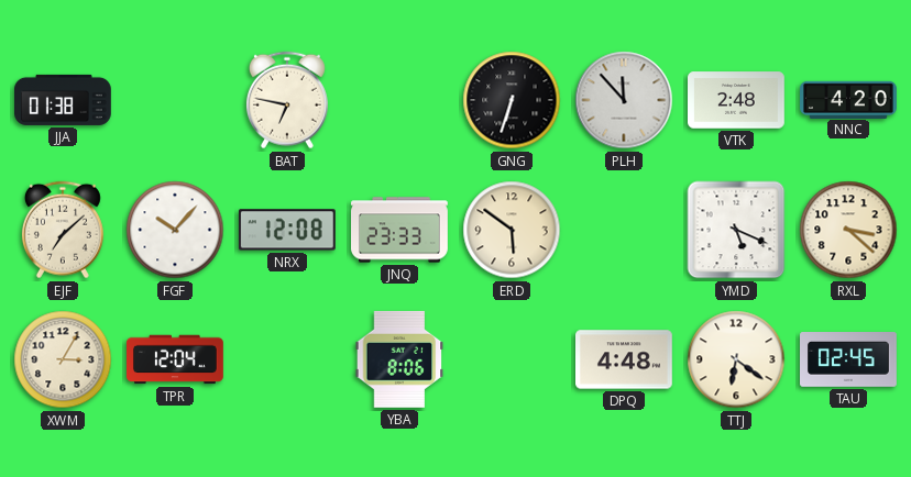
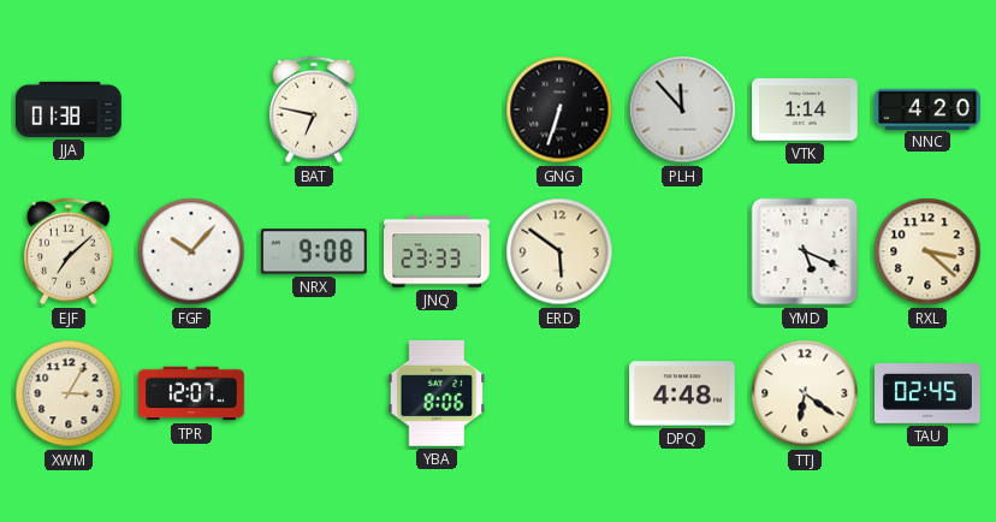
VTK: 2:48 -> 1:14 (806, 109)
NRX: 12:08 -> 9:08 (314, 251)
TPR: 12:04 -> 12:07 (192, 393)
